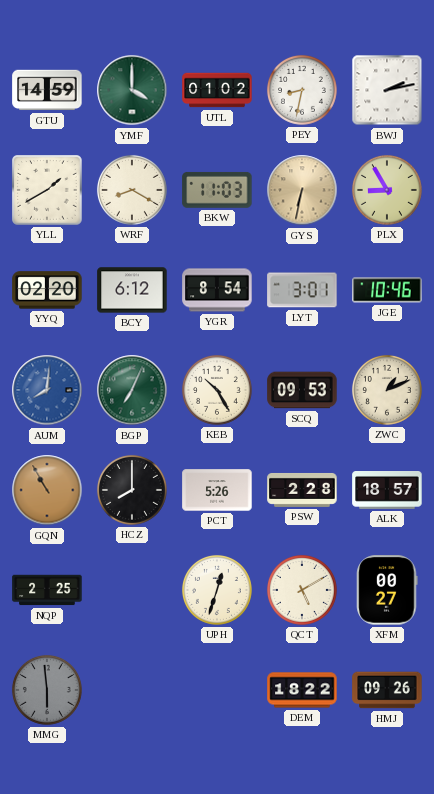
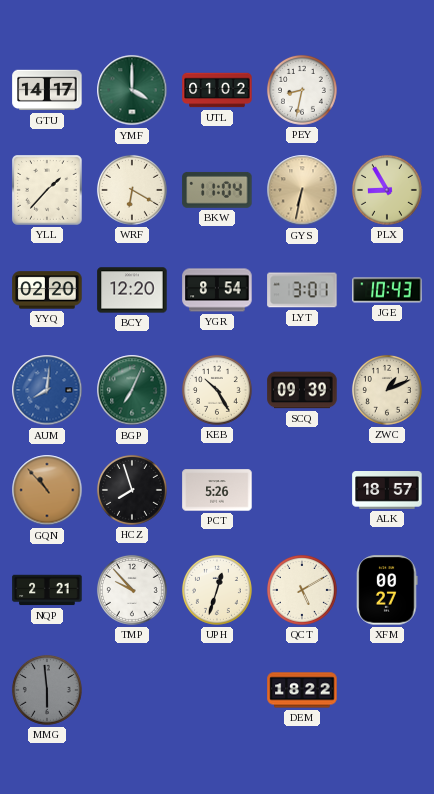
GTU: 14:59 -> 14:17 (47, 90)
BWJ: 2:13 -> none (387, 90)
YLL: 1:40 -> 1:37 (48, 191)
WRF: 8:20 -> 6:20 (132, 190)
BKW: 11:03 -> 11:04 (217, 190)
BCY: 6:12 -> 12:20 (132, 290)
JGE: 10:46 -> 10:43 (387, 290)
SCQ: 09:53 -> 09:39 (302, 390)
GQN: 10:55 -> 10:53 (47, 490)
HCZ: 8:00 -> 7:57 (132, 490)
PSW: 2:28 -> none (302, 490)
NQP: 2:25 -> 2:21 (47, 590)
TMP: none -> 9:53 (132, 590)
HMJ: 09:26 -> none (387, 690)
